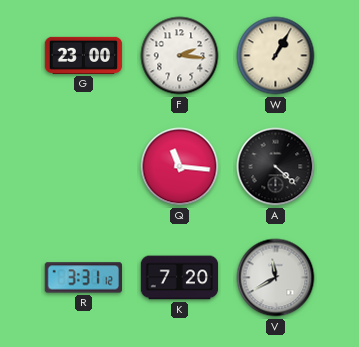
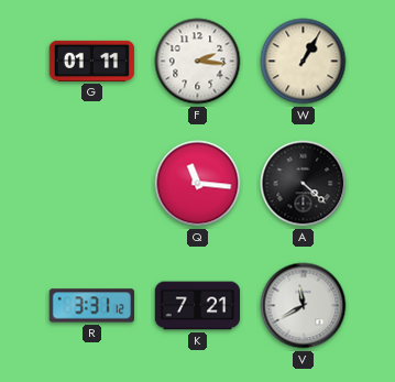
G: 23:00 -> 01:11 (92, 61)
K: 7:20 -> 7:21 (198, 306)
